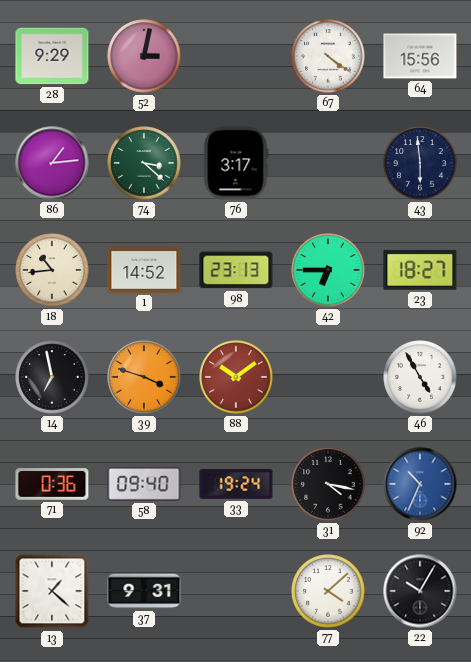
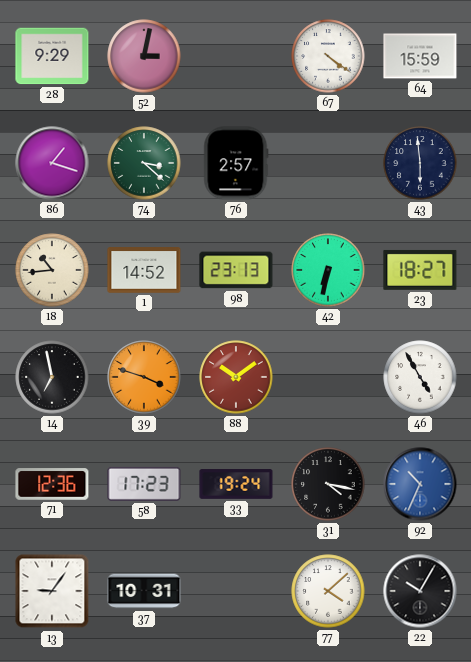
64: 15:56 -> 15:59 (420, 56)
86: 1:14 -> 1:18 (52, 163)
76: 3:17 -> 2:57 (236, 163)
42: 6:45 -> 6:32 (328, 270)
71: 0:36 -> 12:36 (52, 484)
58: 09:40 -> 17:23 (144, 484)
13: 1:22 -> 9:06 (52, 591)
37: 9:31 -> 10:31 (144, 591)
